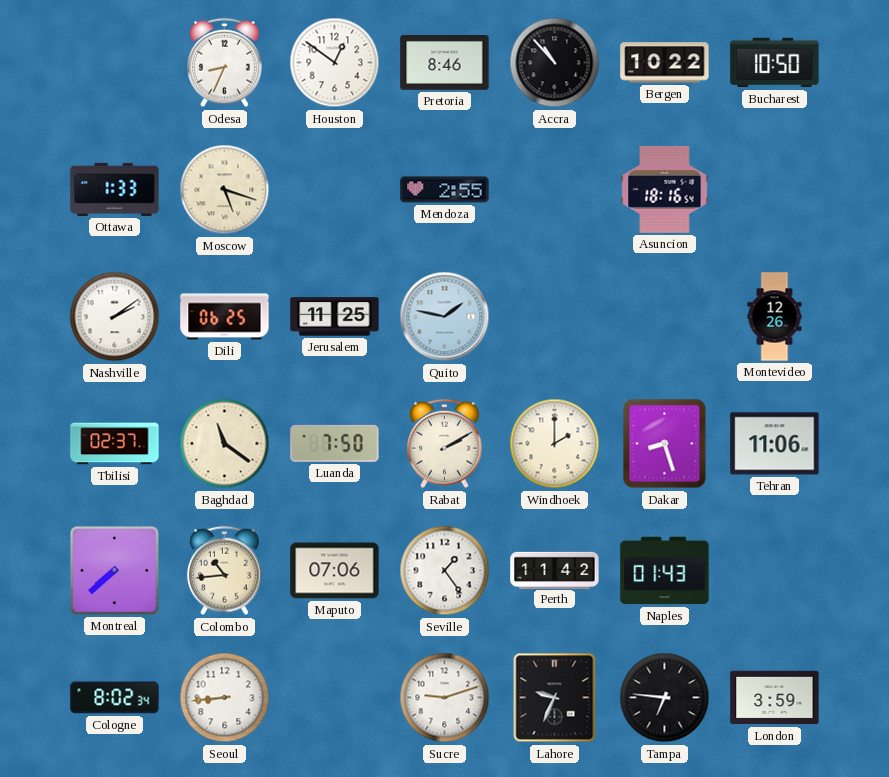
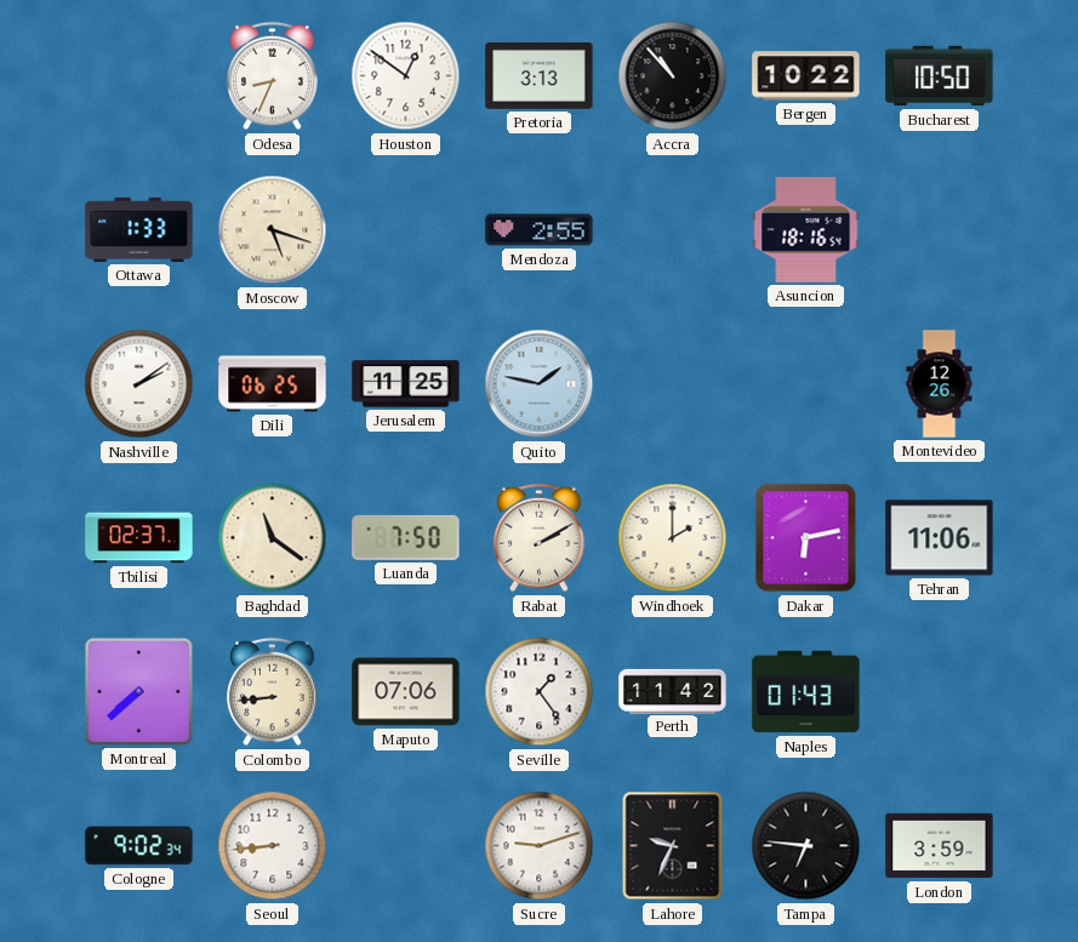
Pretoria: 8:46 -> 3:13 (540, 76)
Dakar: 8:27 -> 6:13 (806, 538)
Colombo: 10:44 -> 8:44 (273, 692)
Cologne: 8:02 -> 9:02 (139, 846)
